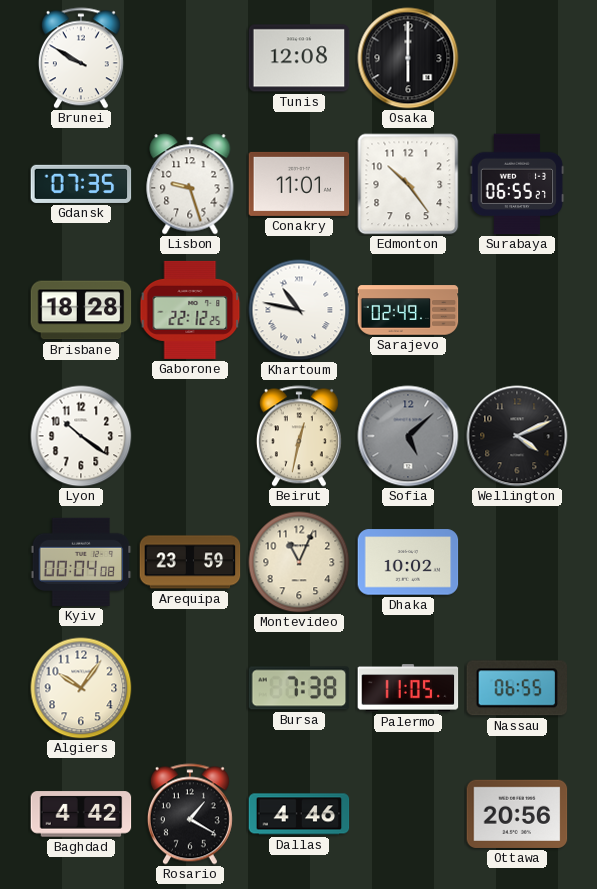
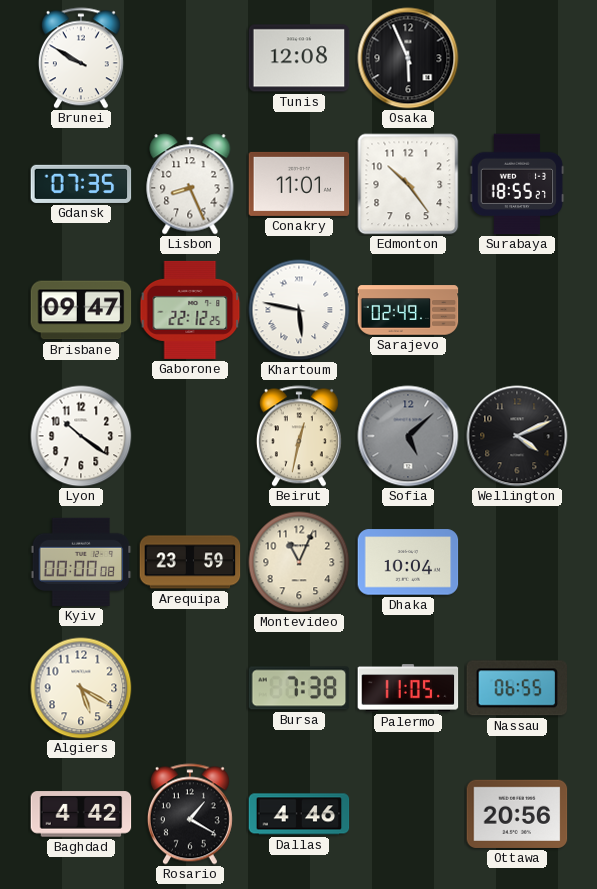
Osaka: 6:00 -> 5:56 (408, 58)
Lisbon: 9:27 -> 8:26 (190, 184)
Surabaya: 06:55 -> 18:55 (517, 184)
Brisbane: 18:28 -> 09:47 (81, 310)
Khartoum: 10:47 -> 5:47 (299, 310)
Kyiv: 00:04 -> 00:00 (81, 562)
Dhaka: 10:02 -> 10:04 (408, 562)
Algiers: 10:06 -> 5:20 (81, 688)
